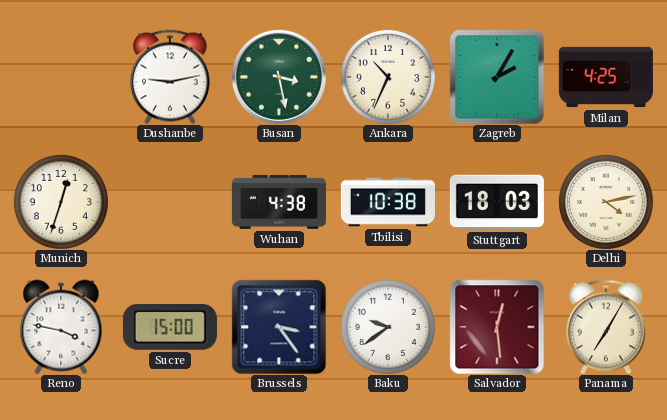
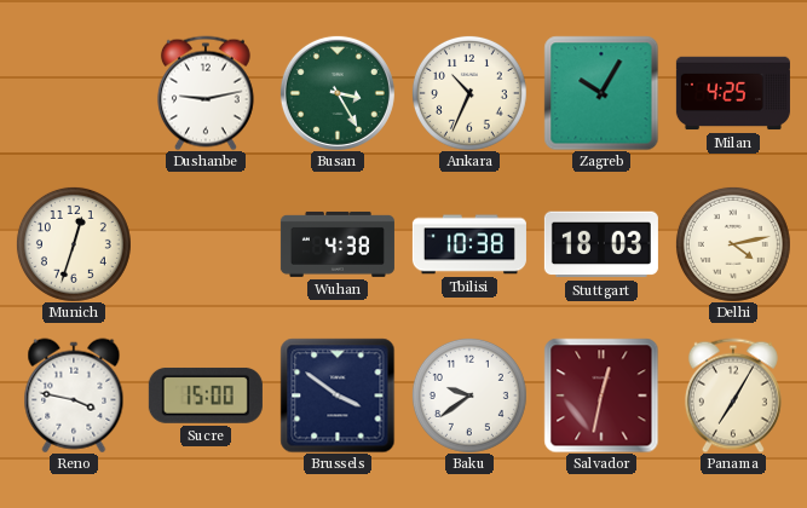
Busan: 3:28 -> 3:25 (338, 93)
Zagreb: 2:05 -> 10:05 (601, 93)
Brussels: 3:24 -> 3:51 (338, 396)
Salvador: 12:29 -> 12:32 (601, 396)
